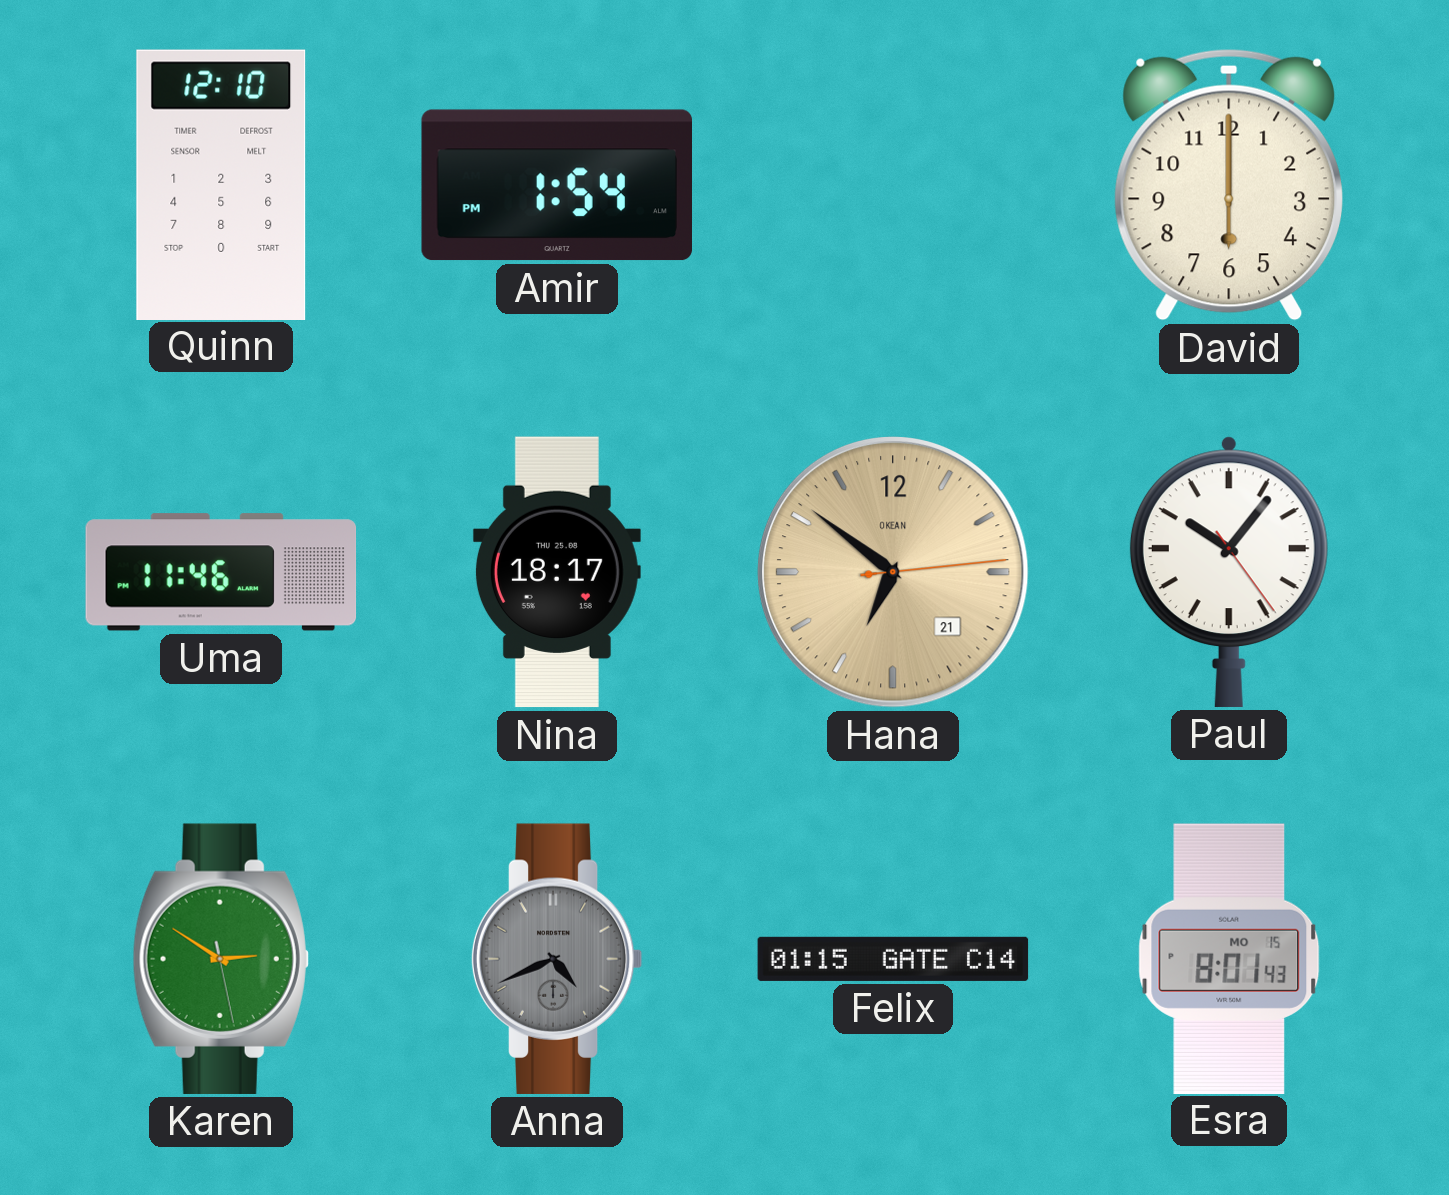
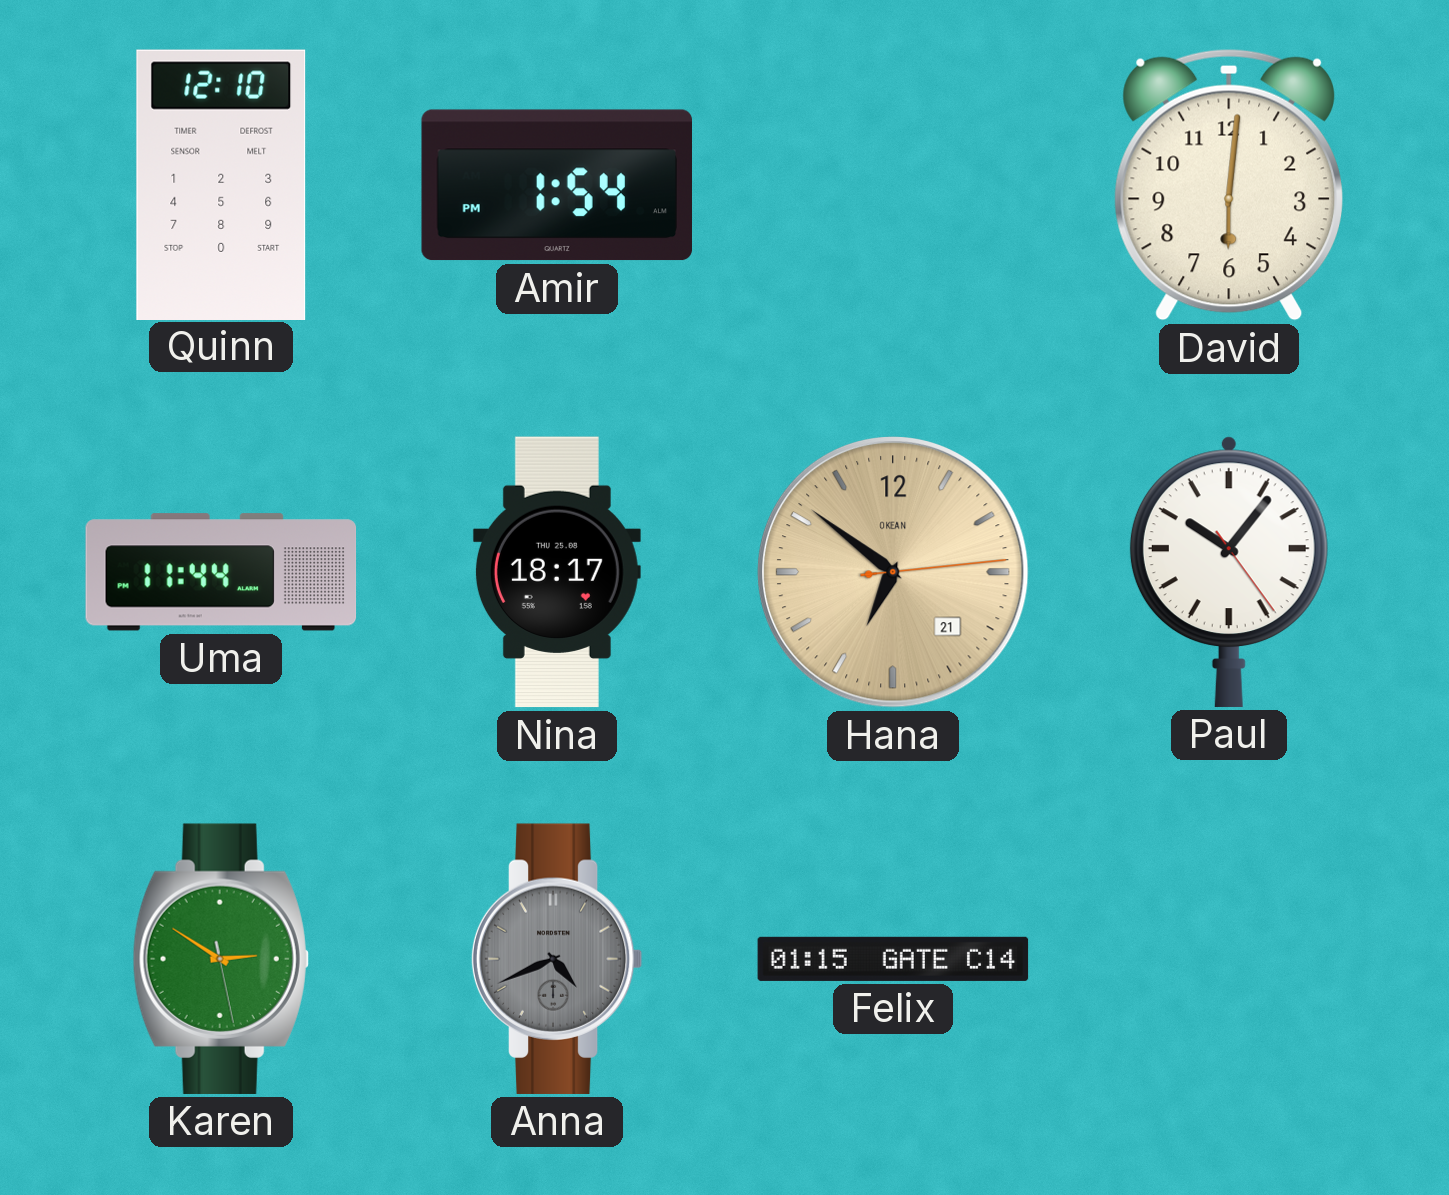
David: 6:00 -> 6:01 (1228, 185)
Uma: 11:46 -> 11:44 (221, 572)
Esra: 8:01 -> none (1229, 958)
